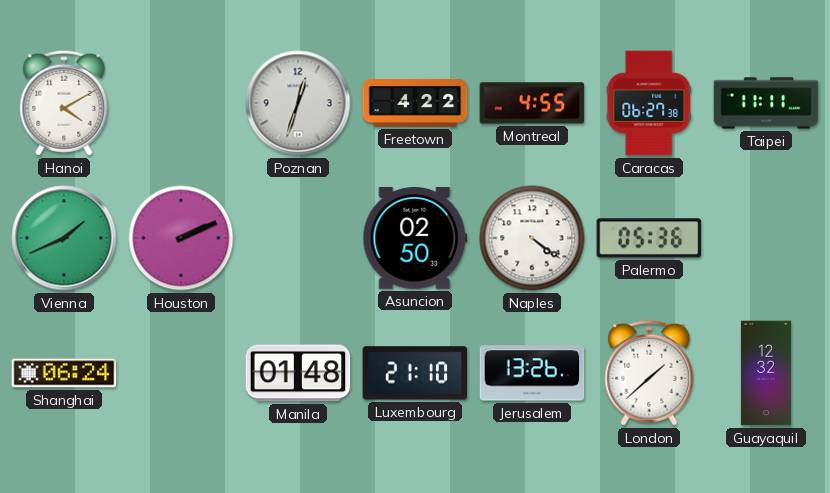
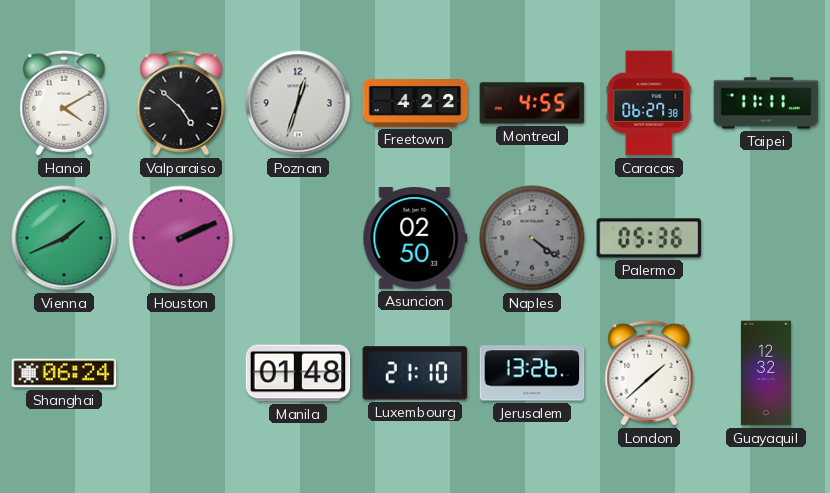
Valparaiso: none -> 4:52 (181, 103)
Naples dial: white -> grey (532, 238)
